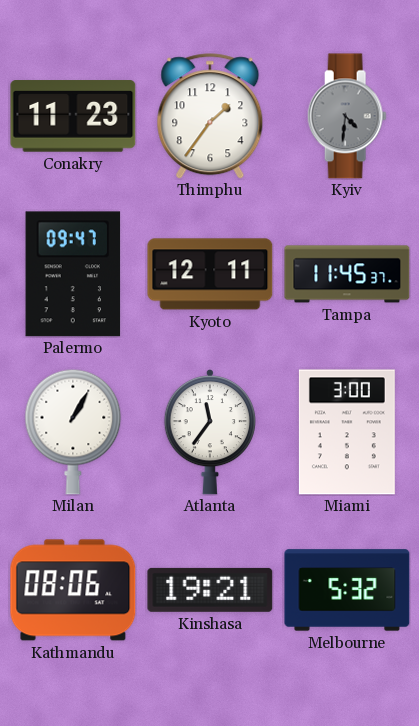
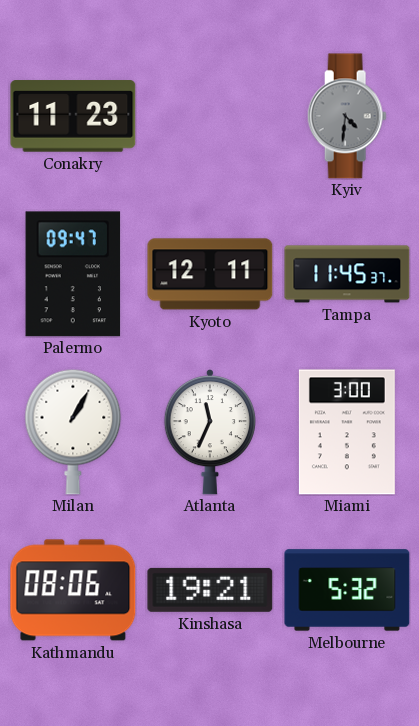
Thimphu: 1:36 -> none (210, 116)
Atlanta: 11:36 -> 11:34 (209, 432)
